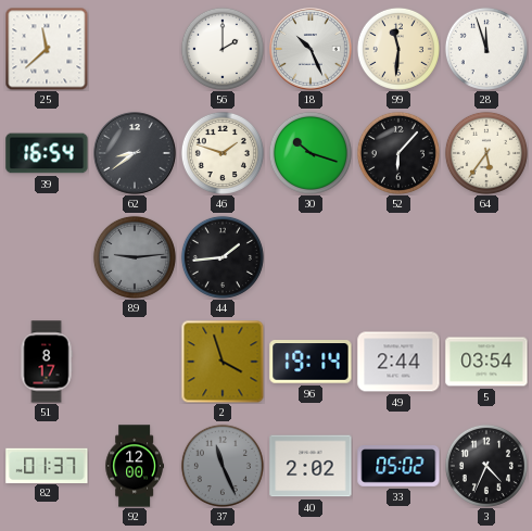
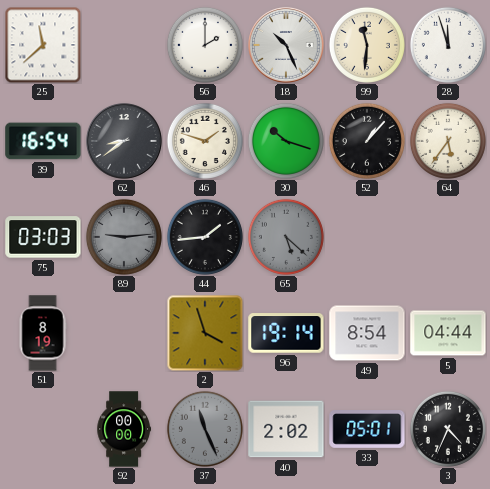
52: 6:07 -> 1:07 (367, 141)
75: none -> 03:03 (43, 237)
65: none -> 5:22 (286, 237)
51: 8:17 -> 8:19 (43, 333)
49: 2:44 -> 8:54 (367, 333)
5: 03:54 -> 04:44 (448, 333)
82: 01:37 -> none (47, 465)
92: 12:00 -> 00:00 (123, 429)
33: 05:02 -> 05:01 (367, 430)
